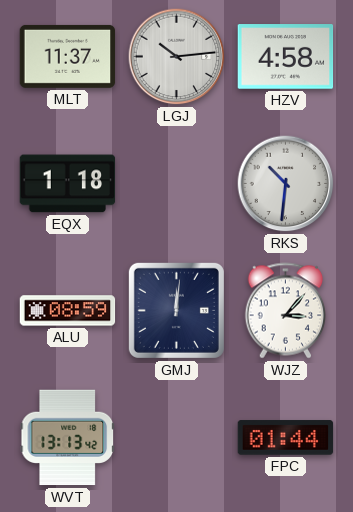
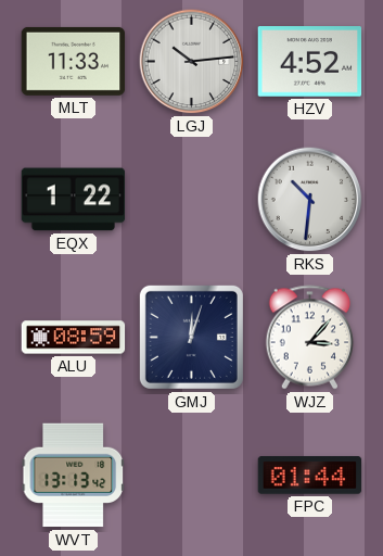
MLT: 11:37 -> 11:33 (74, 61)
HZV: 4:58 -> 4:52 (310, 62)
EQX: 1:18 -> 1:22 (74, 200)
GMJ: 12:01 -> 12:03 (191, 337)
